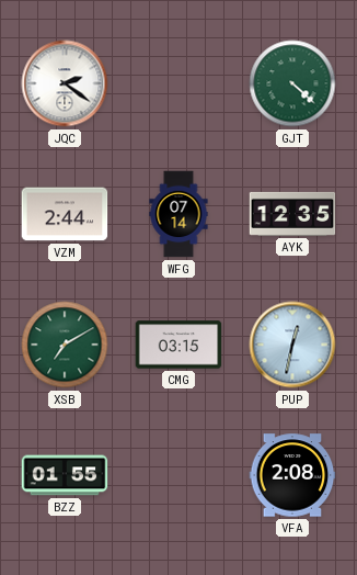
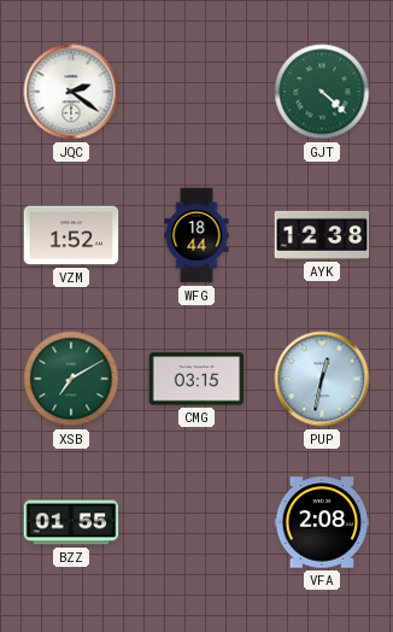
VZM: 2:44 -> 1:52 (71, 235)
WFG: 07:14 -> 18:44 (196, 235)
AYK: 12:35 -> 12:38 (322, 235)
